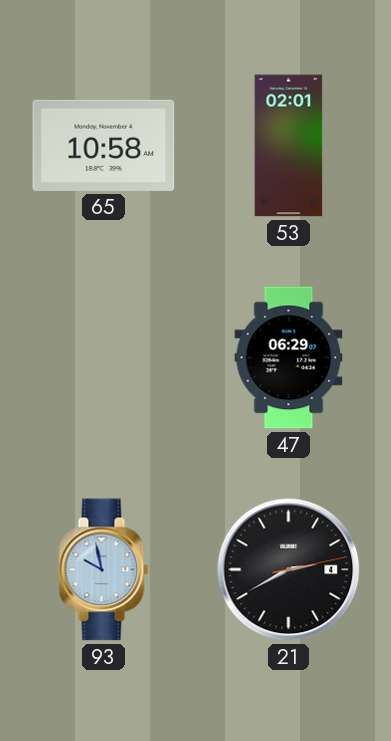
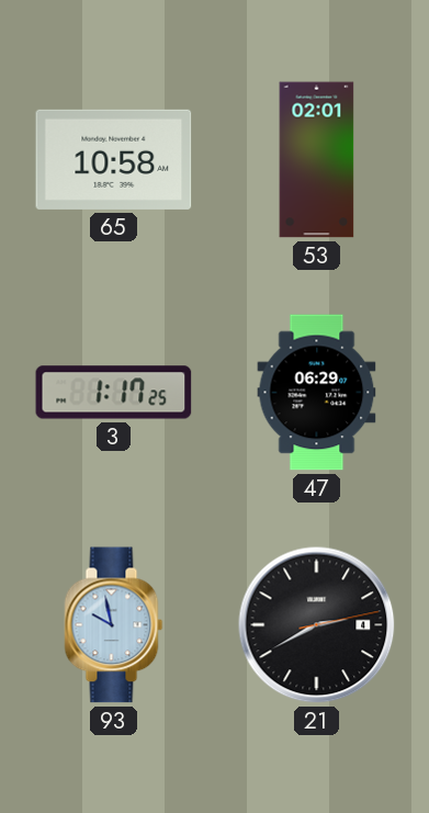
3: none -> 1:17 (114, 393)
